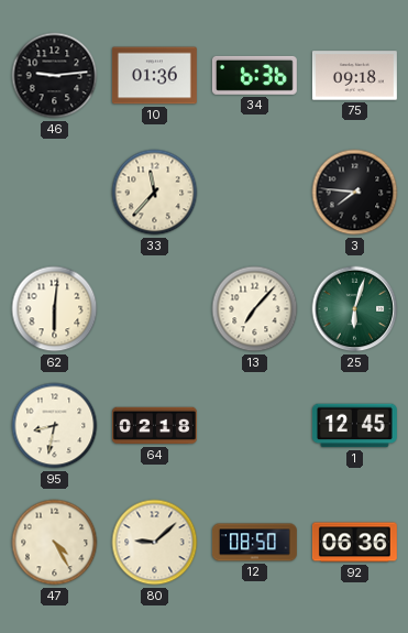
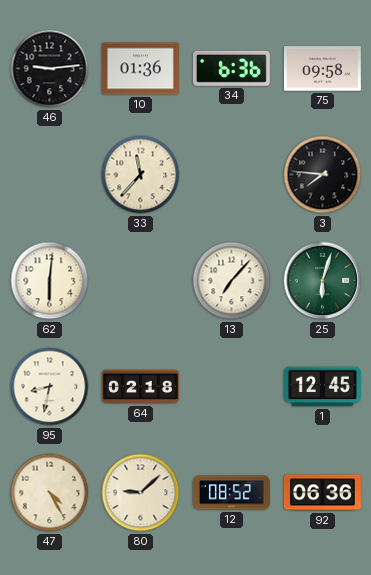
75: 09:18 -> 09:58 (322, 69)
12: 08:50 -> 08:52 (231, 493)
